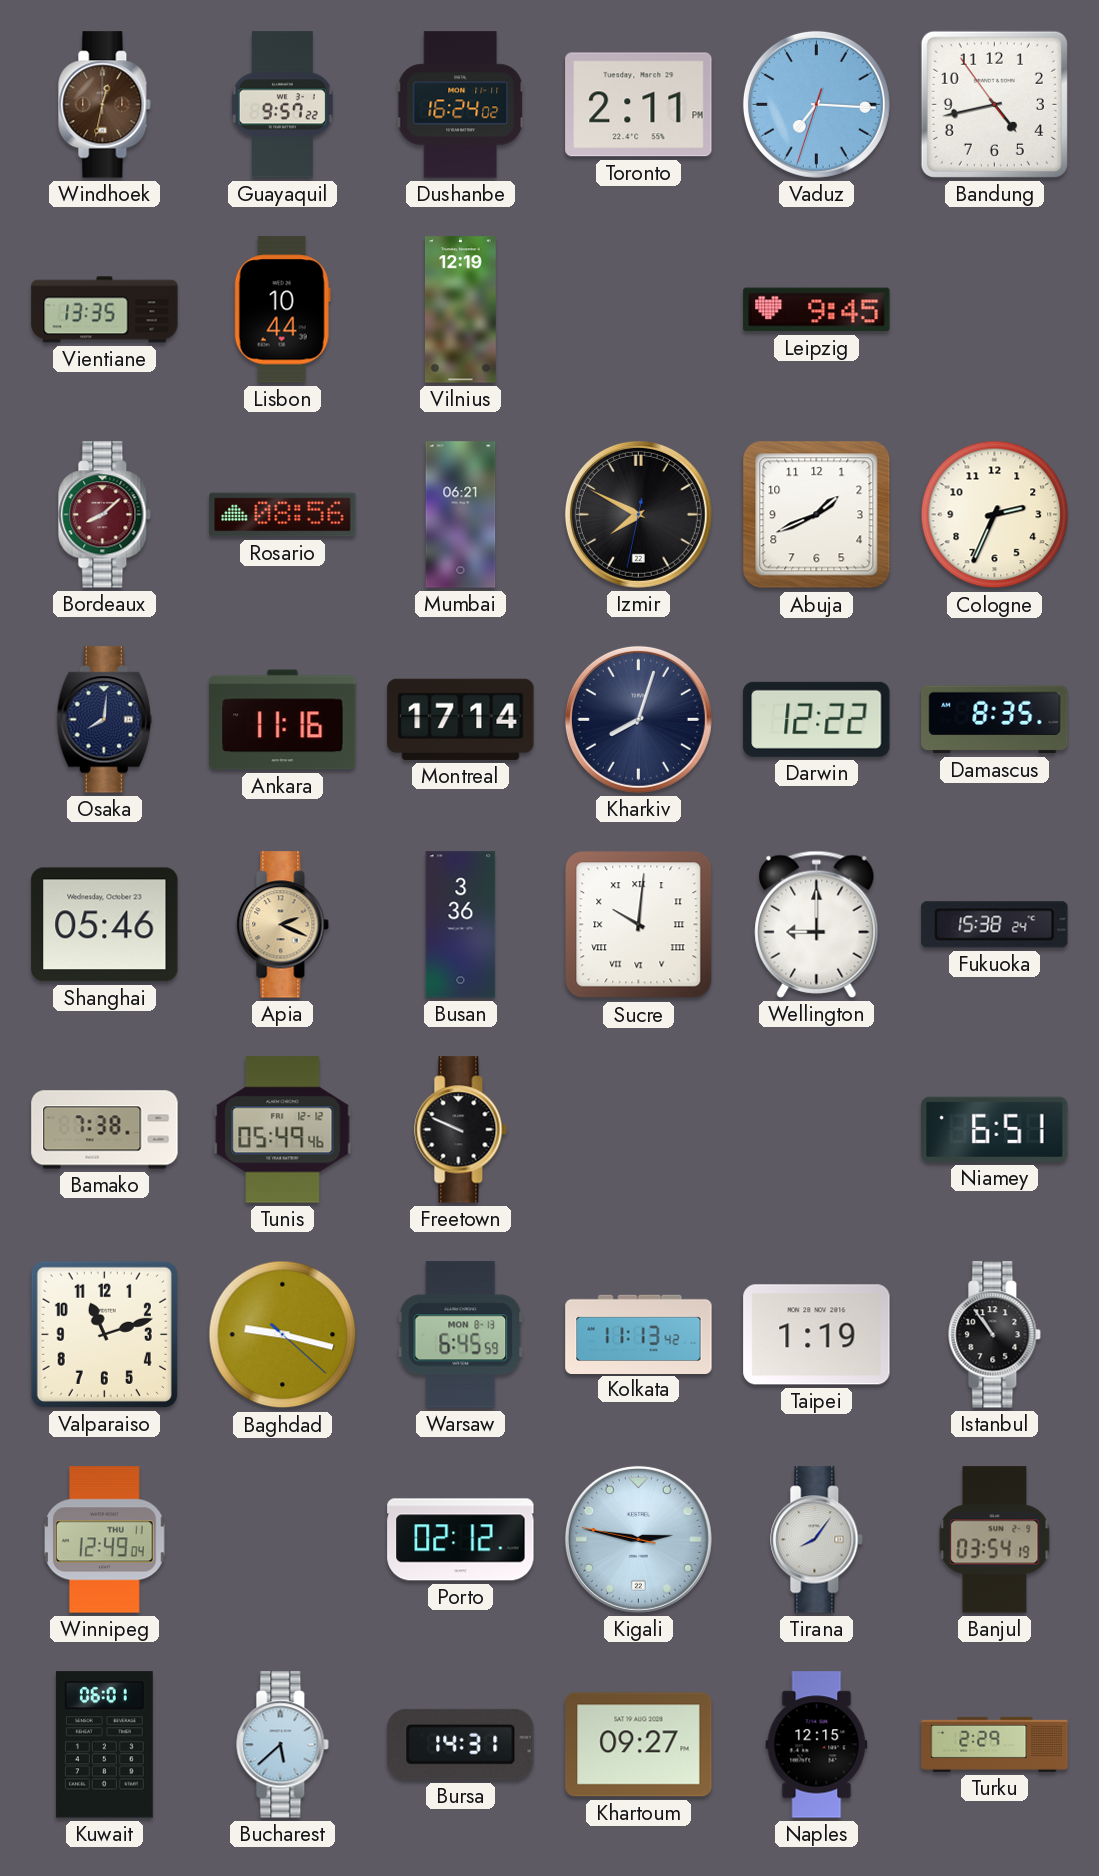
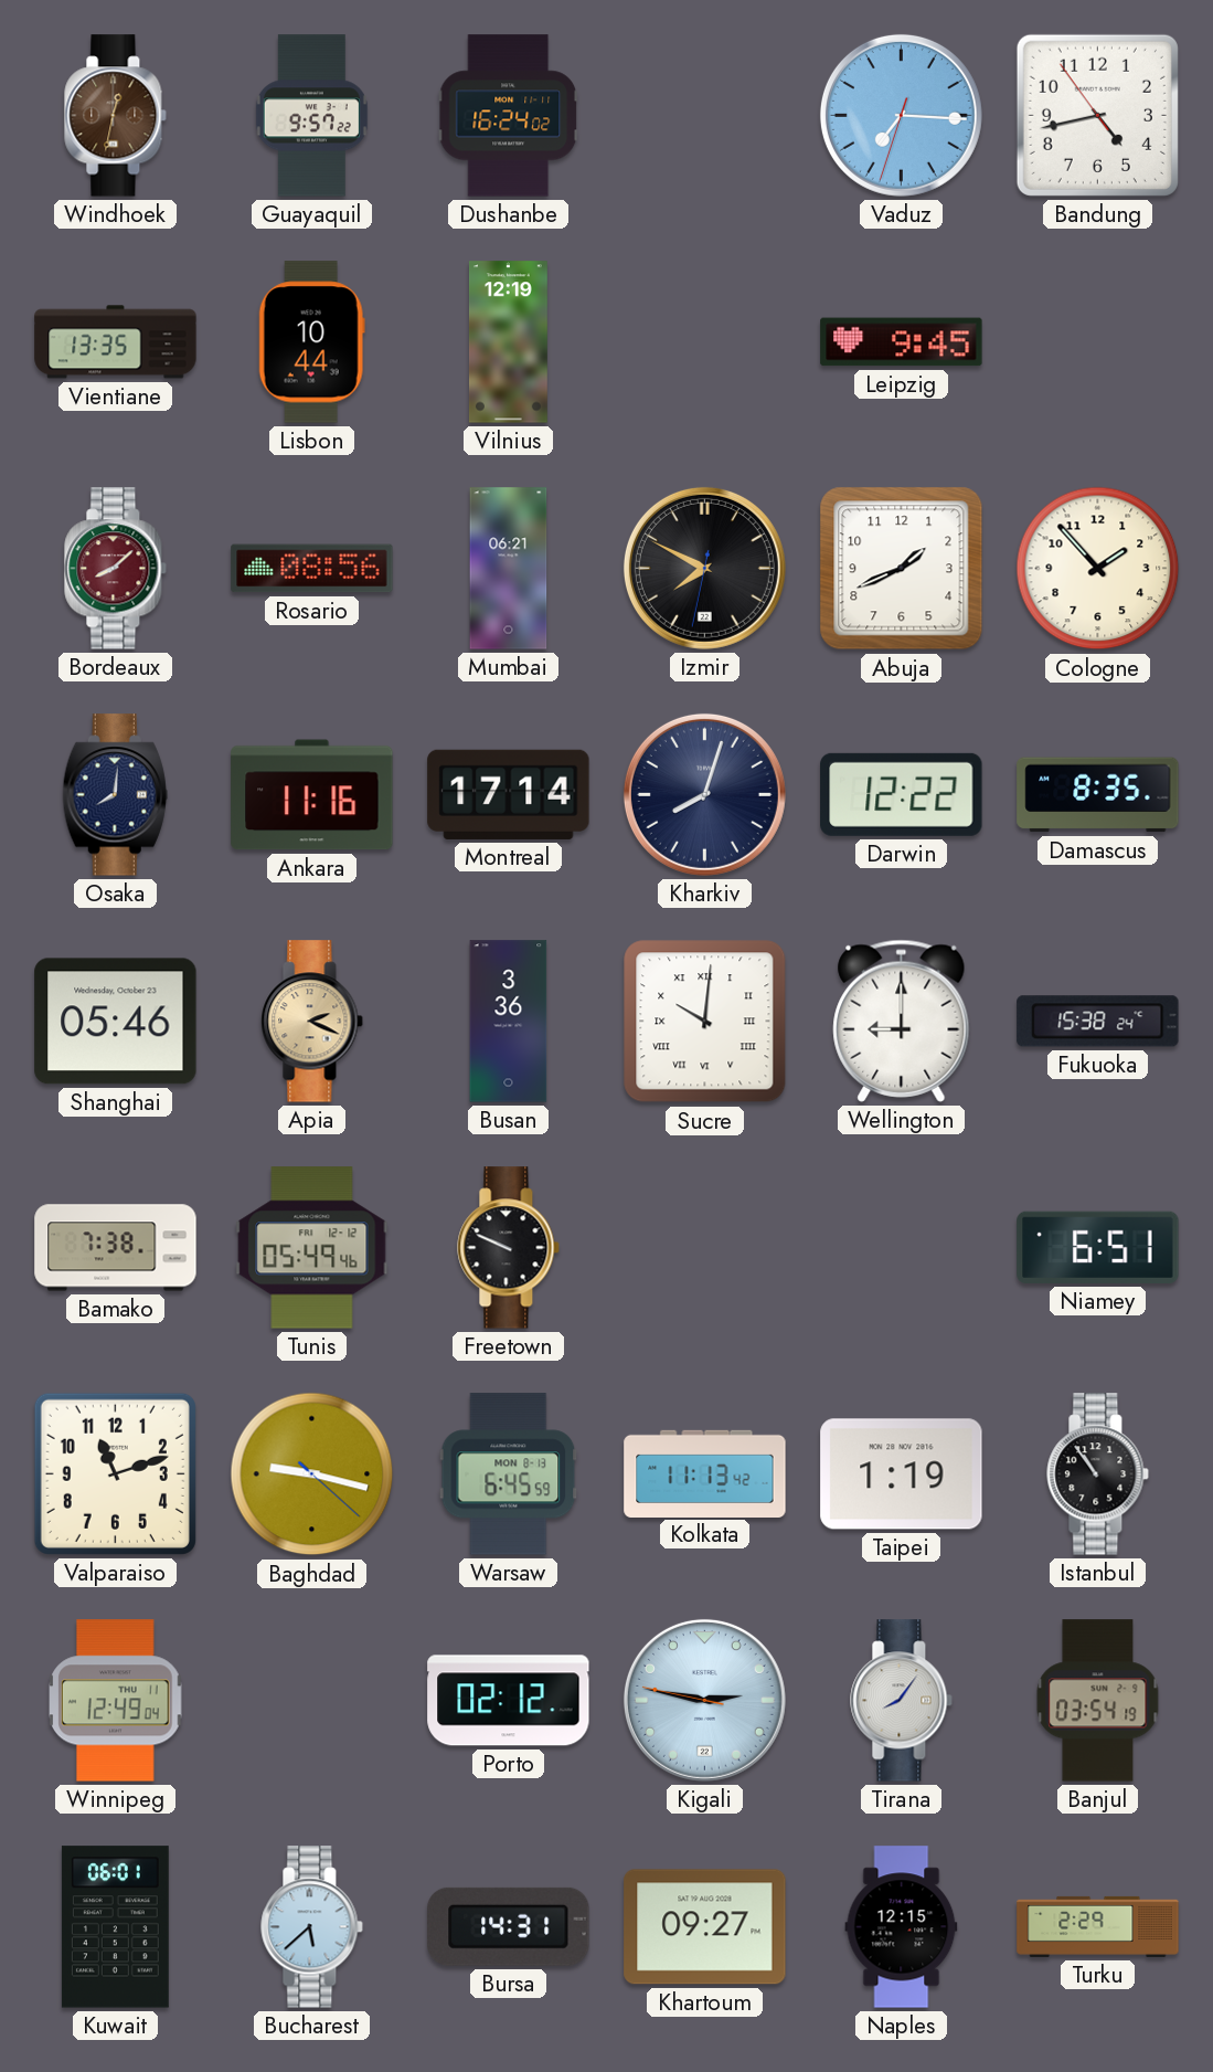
Toronto: 2:11 -> none (639, 105)
Cologne: 2:34 -> 1:53 (1098, 569)
